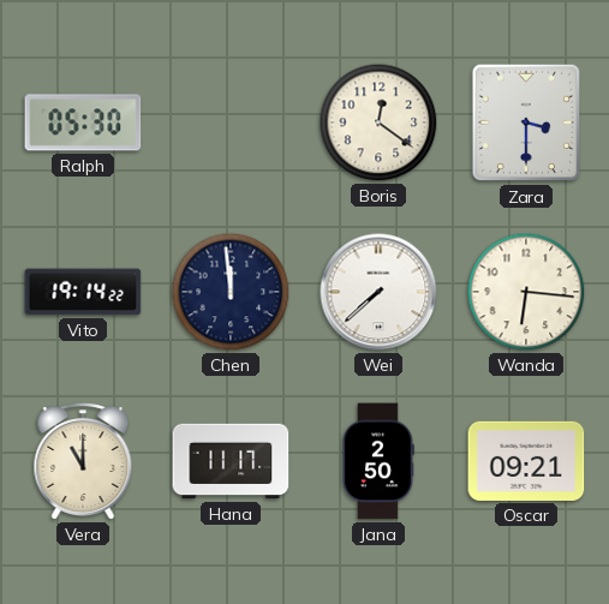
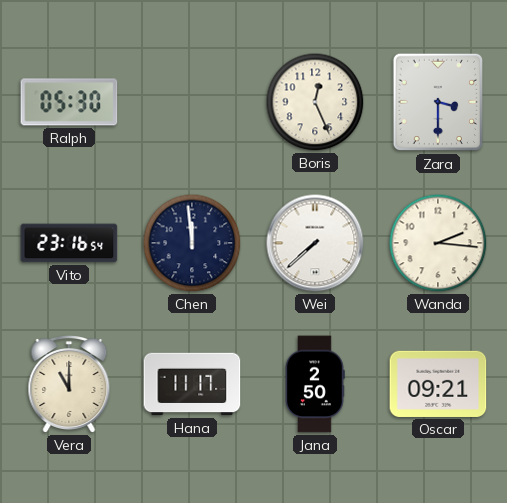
Boris: 12:21 -> 12:26 (315, 102)
Vito: 19:14 -> 23:16 (69, 243)
Wanda: 6:16 -> 2:16 (438, 243)
